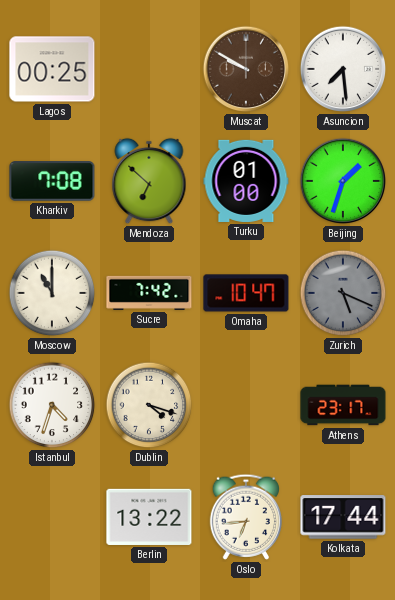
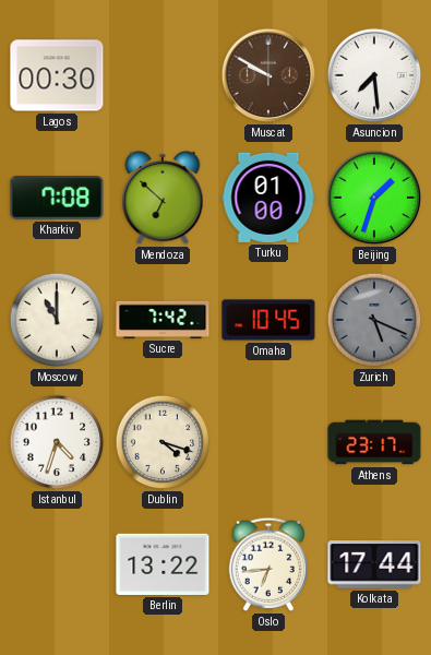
Lagos: 00:25 -> 00:30 (57, 75)
Omaha: 10:47 -> 10:45 (268, 320)
